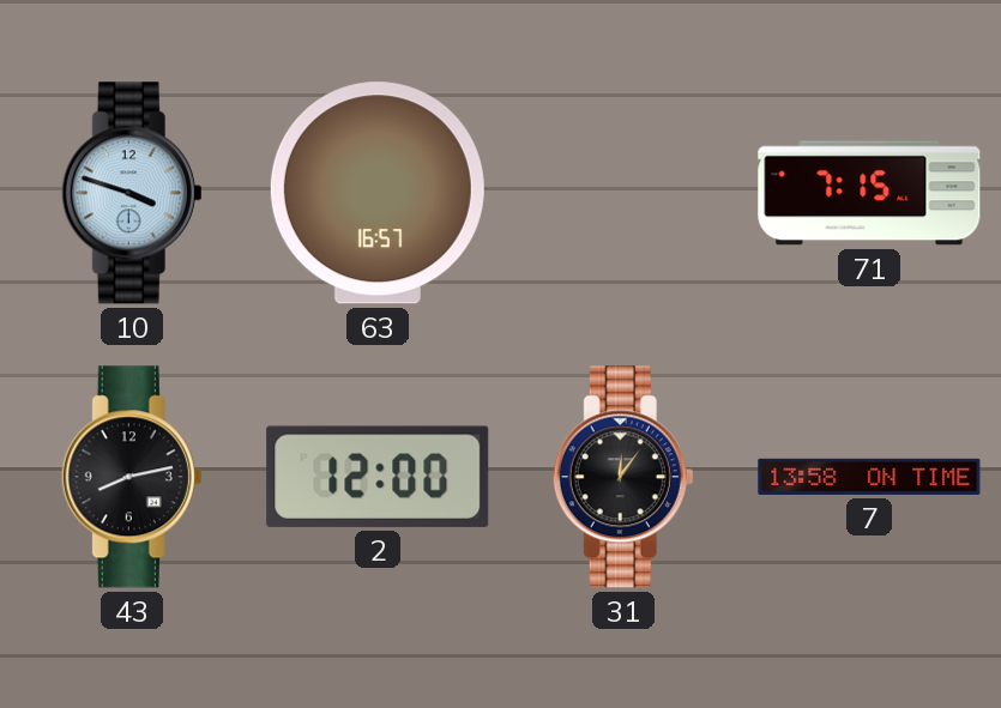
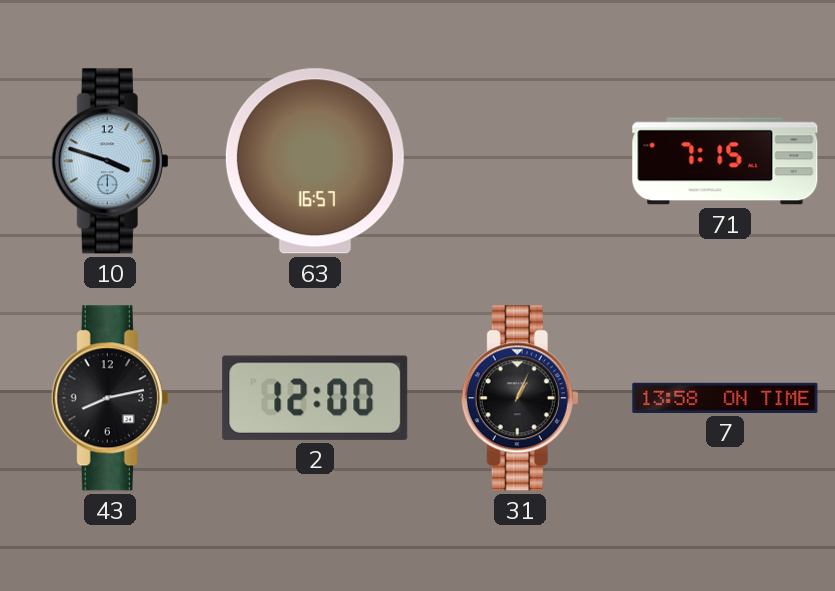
31: 12:06 -> 1:04 (520, 398)
